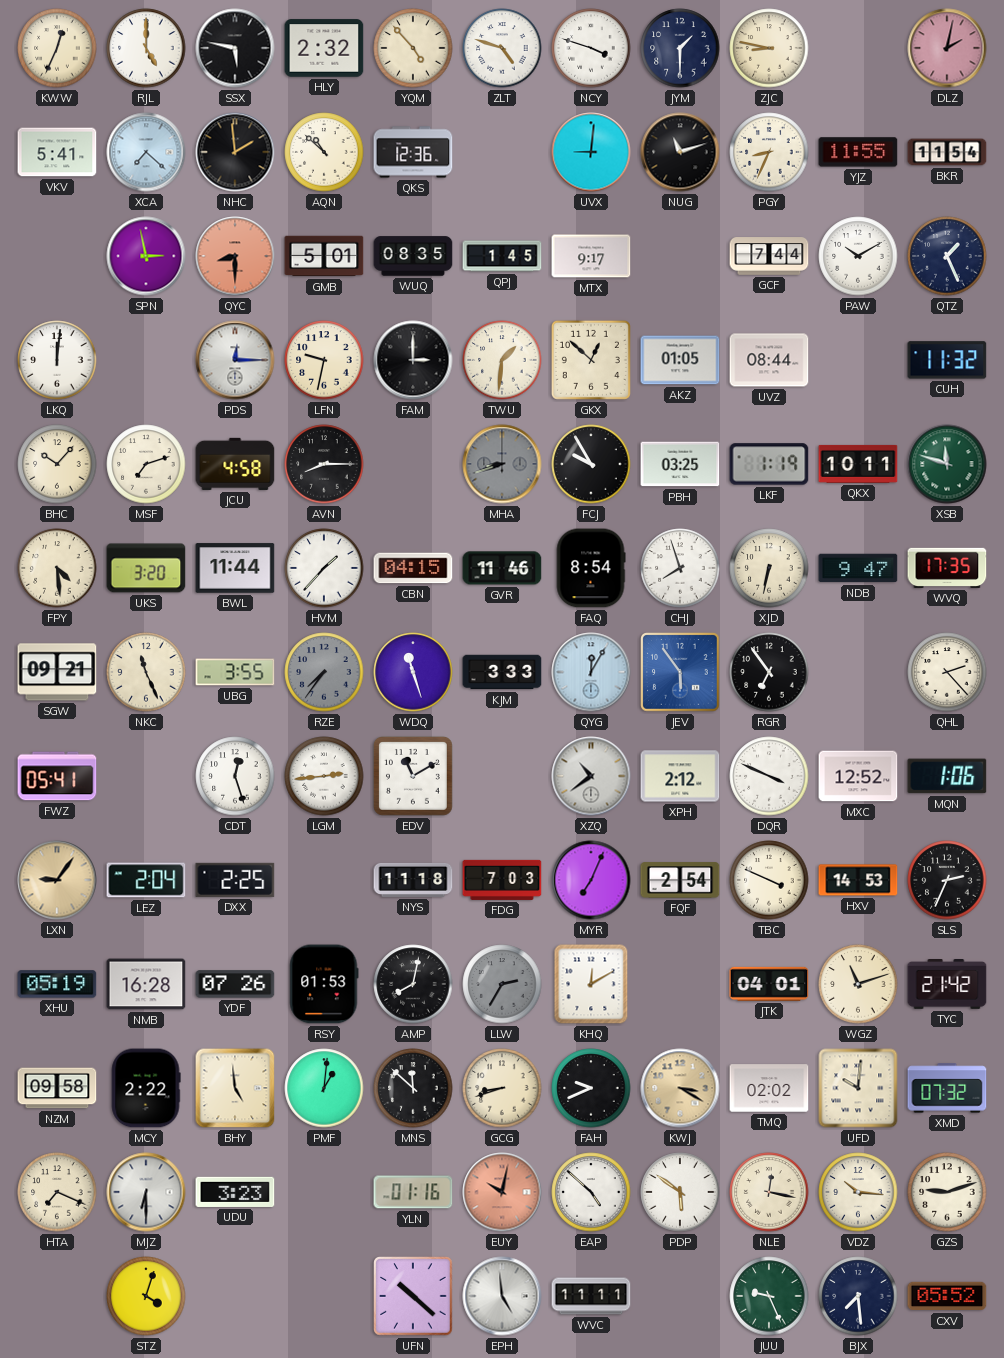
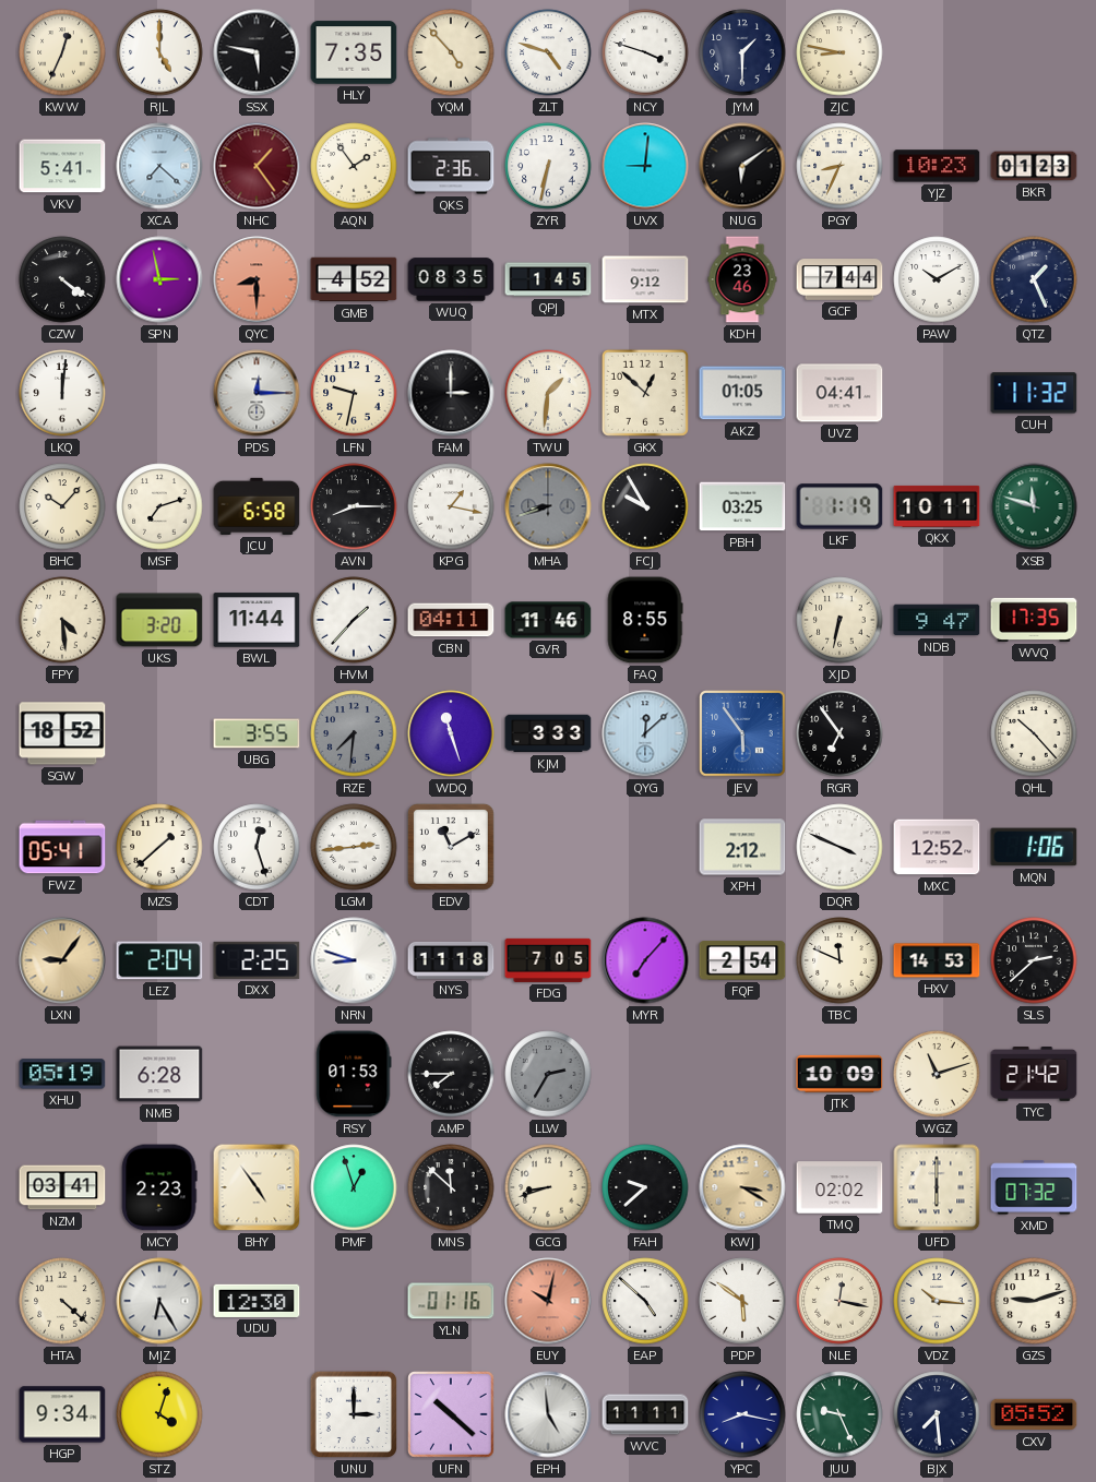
HLY: 2:32 -> 7:35 (354, 52)
DLZ: 2:02 -> none (947, 48)
NHC: 1:59 -> 1:24 (257, 166)
NHC dial: black -> burgundy (257, 166)
AQN: 10:52 -> 1:54 (354, 166)
QKS: 12:36 -> 2:36 (451, 166)
ZYR: none -> 6:32 (548, 166)
NUG: 11:12 -> 6:09 (742, 166)
YJZ: 11:55 -> 10:23 (937, 166)
BKR: 11:54 -> 01:23 (1034, 166)
CZW: none -> 4:21 (62, 279)
GMB: 5:01 -> 4:52 (354, 279)
MTX: 9:17 -> 9:12 (645, 279)
KDH: none -> 23:46 (742, 279)
UVZ: 08:44 -> 04:41 (839, 393)
JCU: 4:58 -> 6:58 (257, 506)
KPG: none -> 1:17 (451, 506)
CBN: 04:15 -> 04:11 (451, 620)
FAQ: 8:54 -> 8:55 (645, 620)
CHJ: 7:57 -> none (680, 568)
SGW: 09:21 -> 18:52 (62, 733)
NKC: 11:26 -> none (146, 672)
RZE: 7:36 -> 7:31 (354, 733)
QYG: 12:05 -> 12:08 (645, 733)
QHL: 2:23 -> 10:23 (1034, 733)
MZS: none -> 1:38 (159, 847)
XZQ: 10:39 -> none (591, 776)
NRN: none -> 8:48 (354, 960)
FDG: 7:03 -> 7:05 (548, 960)
MYR: 7:04 -> 7:07 (645, 960)
TBC: 3:49 -> 11:49 (839, 960)
SLS: 2:34 -> 2:38 (1034, 960)
NMB: 16:28 -> 6:28 (159, 1074)
YDF: 07:26 -> none (235, 984)
AMP: 8:02 -> 7:45 (451, 1074)
KHQ: 12:10 -> none (591, 984)
JTK: 04:01 -> 10:09 (839, 1074)
NZM: 09:58 -> 03:41 (62, 1187)
MCY: 2:22 -> 2:23 (159, 1187)
BHY: 4:59 -> 4:54 (257, 1187)
PMF: 1:01 -> 12:57 (354, 1187)
FAH: 9:41 -> 9:38 (645, 1187)
UFD: 10:01 -> 6:00 (937, 1187)
HTA: 7:19 -> 4:22 (62, 1301)
MJZ: 6:30 -> 6:25 (159, 1301)
UDU: 3:23 -> 12:30 (257, 1301)
HGP: none -> 9:34 (62, 1414)
UNU: none -> 3:00 (354, 1414)
YPC: none -> 8:17 (742, 1414)
